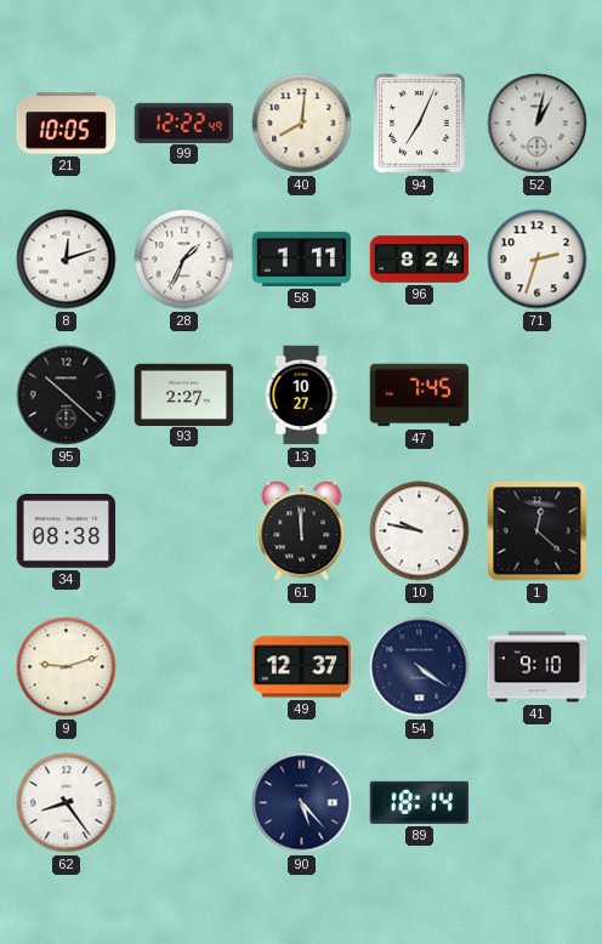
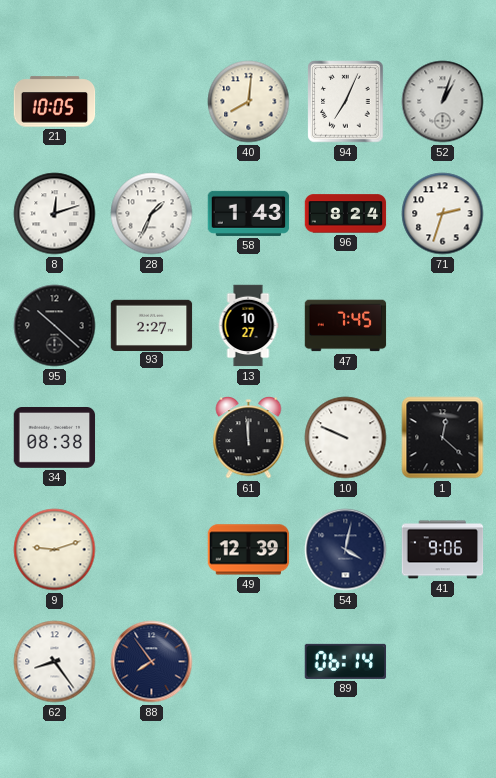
99: 12:22 -> none (184, 123)
52: 1:02 -> 1:03 (443, 102)
58: 1:11 -> 1:43 (249, 213)
10: 9:47 -> 9:49 (346, 438)
49: 12:37 -> 12:39 (249, 550)
54: 4:21 -> 4:02 (346, 550)
41: 9:10 -> 9:06 (443, 550)
88: none -> 7:54 (152, 662)
90: 5:23 -> none (302, 803)
89: 18:14 -> 06:14 (346, 661)
